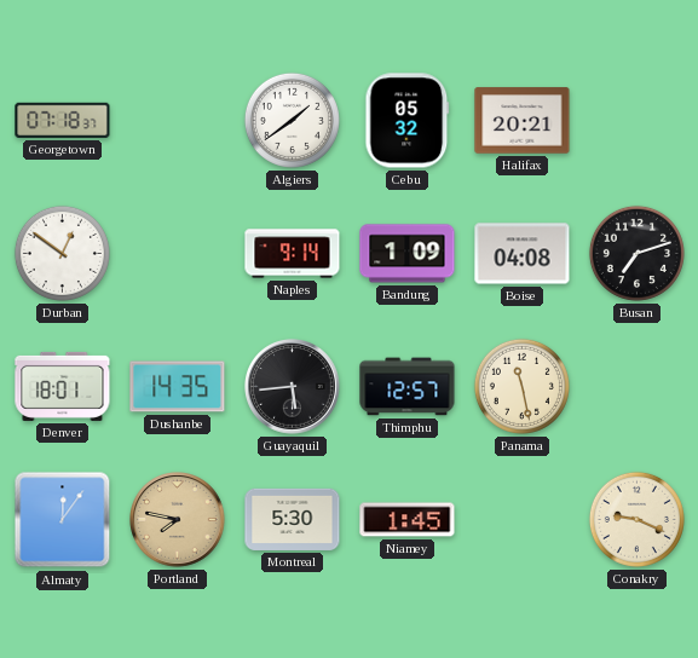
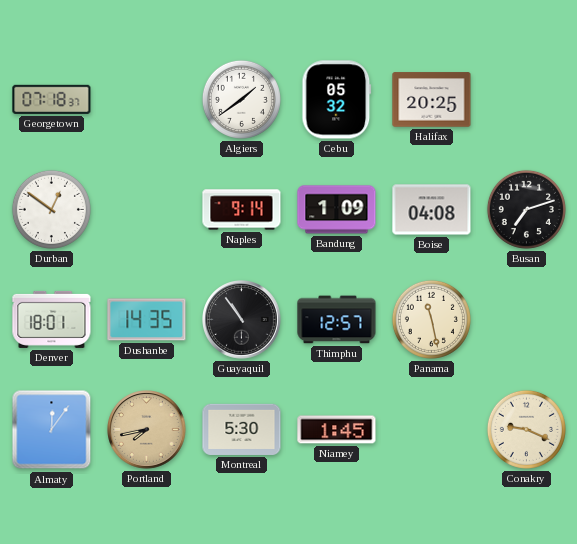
Halifax: 20:21 -> 20:25 (432, 100)
Guayaquil: 5:44 -> 10:54 (242, 320)
Portland: 7:47 -> 7:43 (147, 430)
